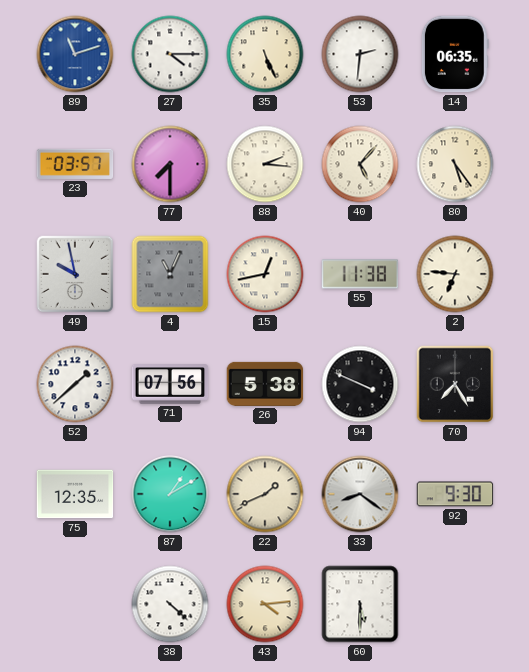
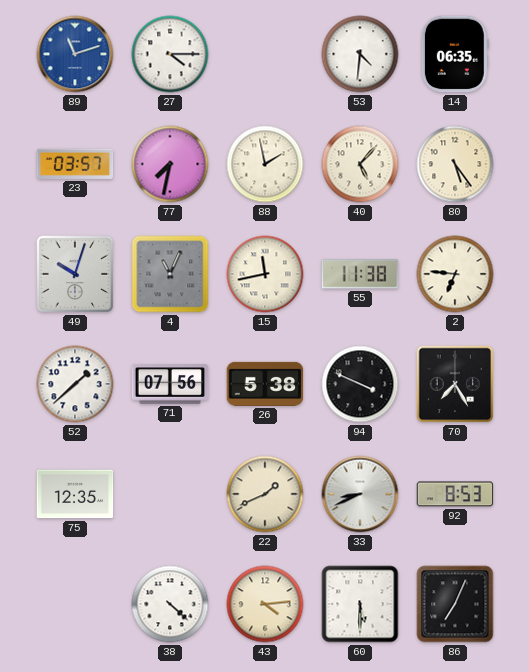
35: 5:26 -> none (265, 54)
53: 2:31 -> 4:31 (360, 54)
77: 7:30 -> 7:32 (170, 164)
88: 2:16 -> 1:58 (265, 164)
49: 9:58 -> 10:03 (75, 274)
15: 12:43 -> 11:43 (265, 274)
87: 1:10 -> none (170, 494)
33: 8:21 -> 8:41 (360, 494)
92: 9:30 -> 8:53 (455, 494)
86: none -> 7:04 (455, 604)
